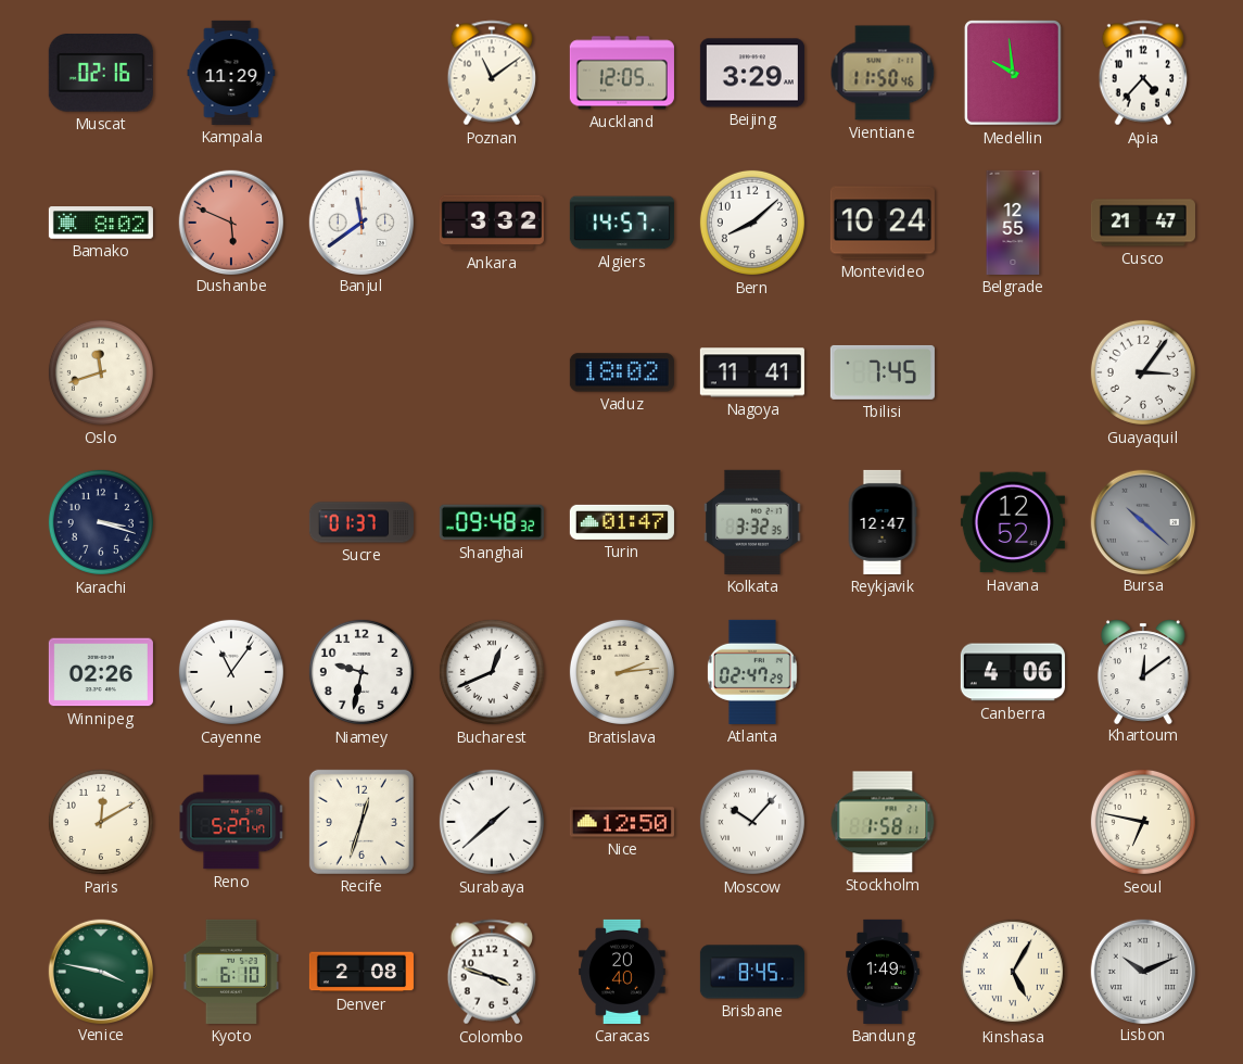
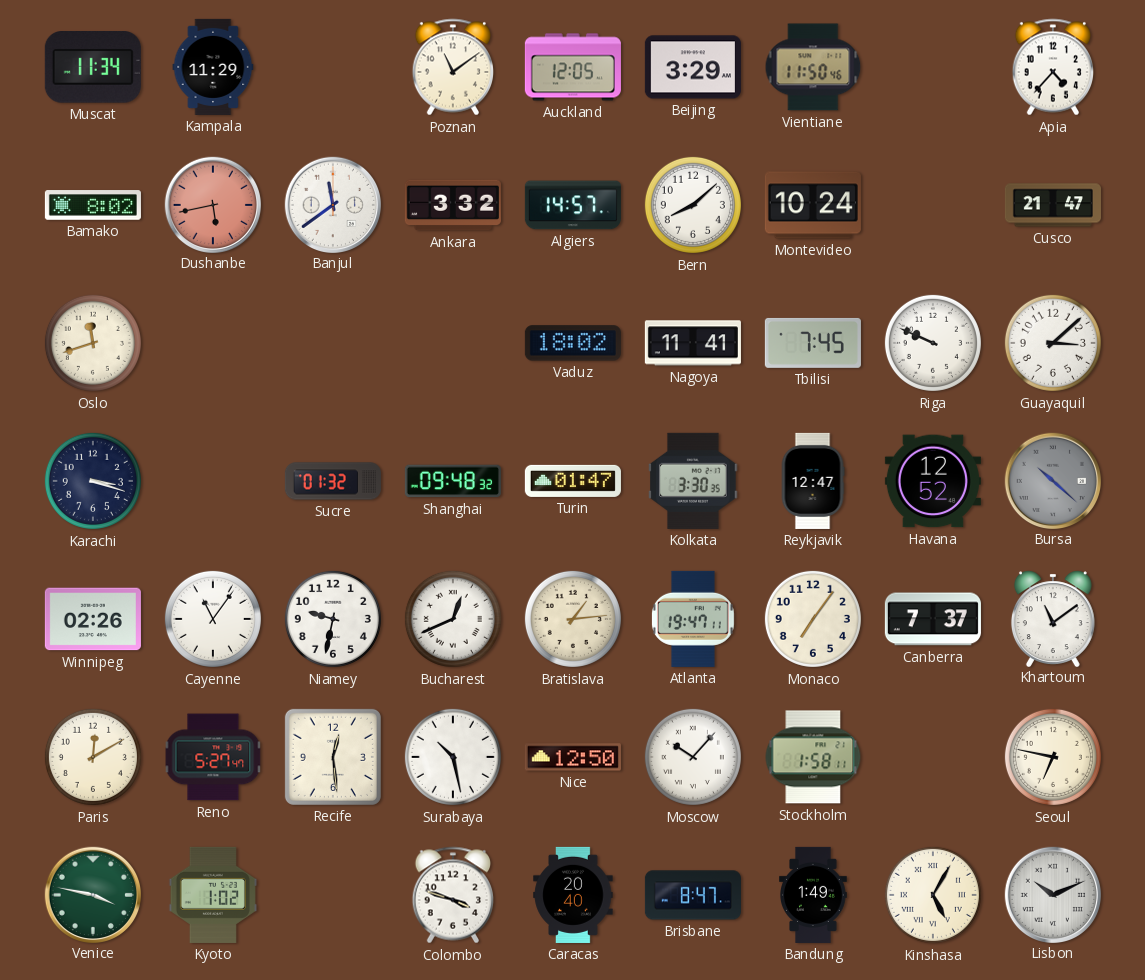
Muscat: 02:16 -> 11:34 (93, 68)
Medellin: 9:59 -> none (1013, 73)
Dushanbe: 5:49 -> 5:43 (212, 204)
Belgrade: 12:55 -> none (1013, 223)
Riga: none -> 9:49 (933, 343)
Guayaquil: 3:06 -> 3:08 (1053, 343)
Sucre: 01:37 -> 01:32 (333, 481)
Kolkata: 3:32 -> 3:30 (694, 481)
Bratislava: 2:14 -> 1:14 (573, 619)
Atlanta: 02:47 -> 19:47 (693, 619)
Monaco: none -> 7:06 (813, 619)
Canberra: 4:06 -> 7:37 (933, 619)
Khartoum: 12:09 -> 11:09 (1053, 618)
Recife: 12:33 -> 12:29 (333, 757)
Surabaya: 1:38 -> 10:28 (453, 757)
Kyoto: 6:10 -> 1:02 (213, 895)
Denver: 2:08 -> none (362, 972)
Brisbane: 8:45 -> 8:47 (693, 895)
